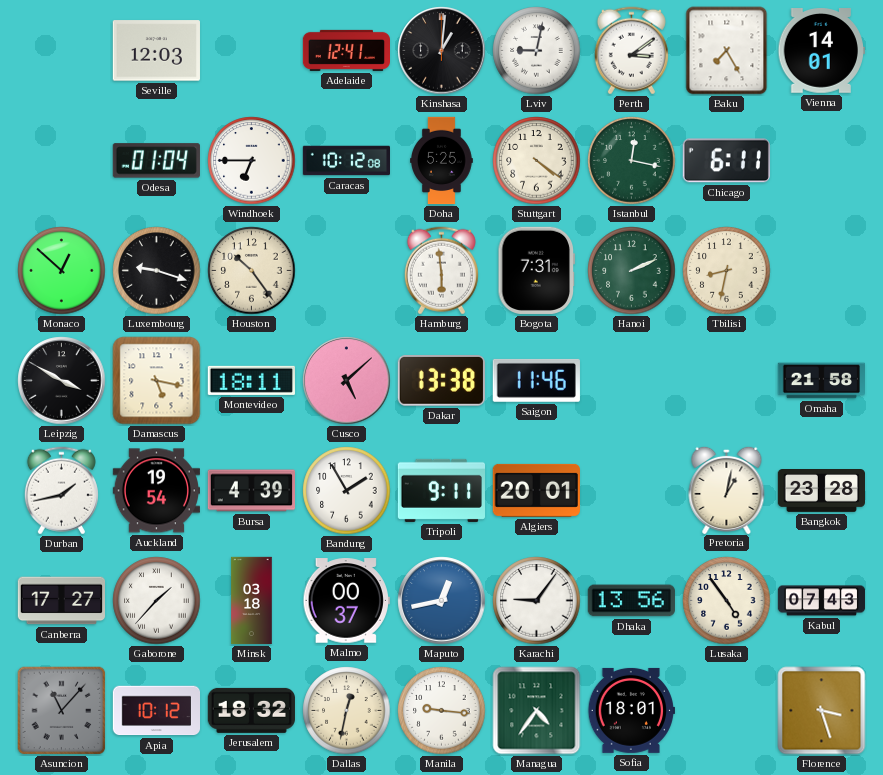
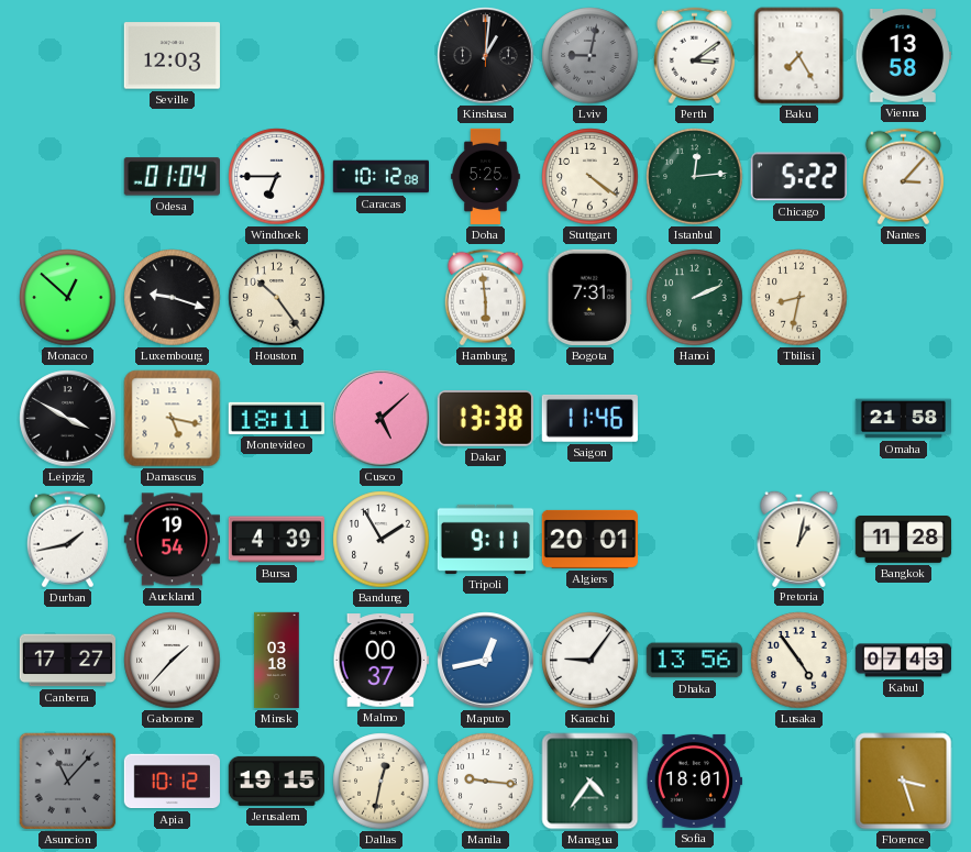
Adelaide: 12:41 -> none (346, 50)
Lviv dial: white -> grey (591, 56)
Vienna: 14:01 -> 13:58 (903, 56)
Istanbul: 12:17 -> 12:14 (695, 177)
Chicago: 6:11 -> 5:22 (798, 177)
Nantes: none -> 3:07 (903, 177)
Bangkok: 23:28 -> 11:28 (903, 540)
Jerusalem: 18:32 -> 19:15 (276, 781)
